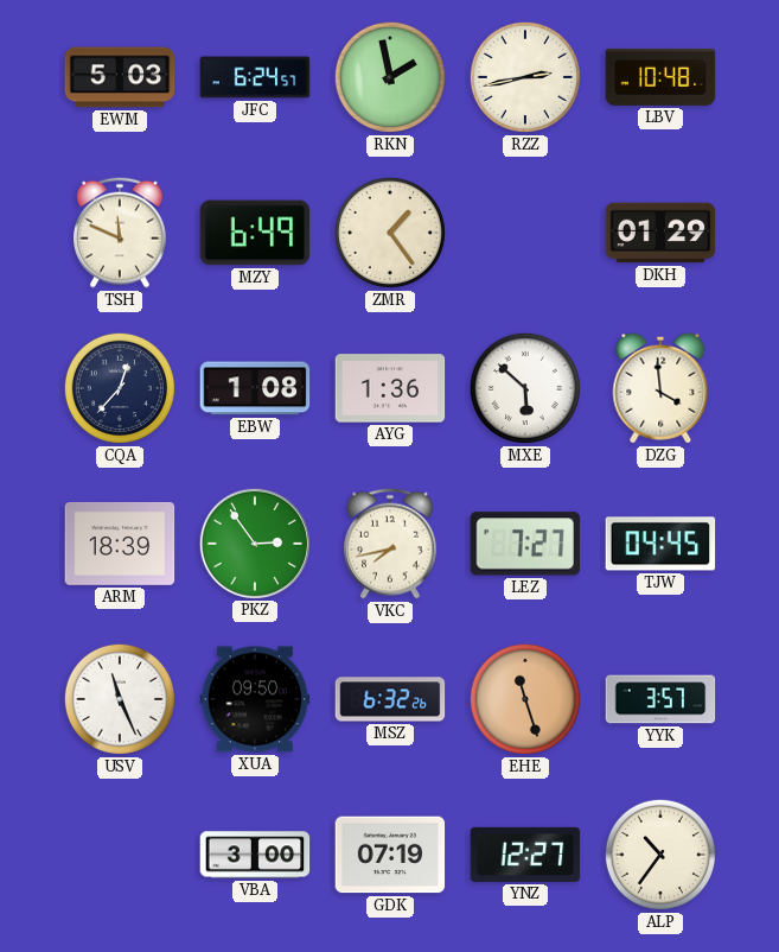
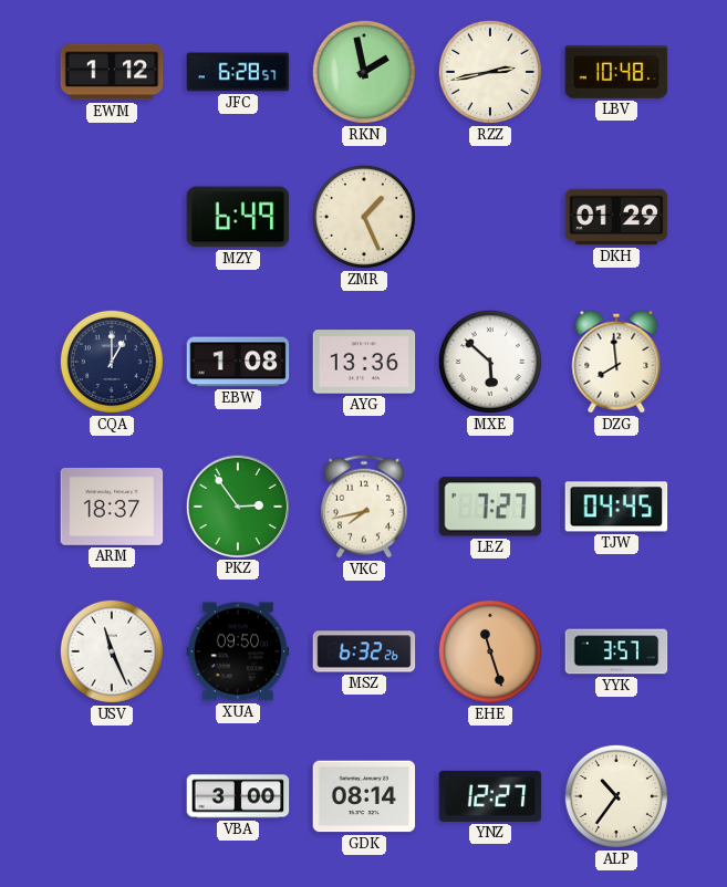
EWM: 5:03 -> 1:12 (112, 72)
JFC: 6:24 -> 6:28 (238, 72)
TSH: 11:49 -> none (121, 233)
ZMR: 1:24 -> 1:26 (364, 217)
CQA: 12:37 -> 1:00 (112, 362)
AYG: 1:36 -> 13:36 (364, 362)
DZG: 3:59 -> 7:59 (616, 362)
ARM: 18:39 -> 18:37 (112, 507)
GDK: 07:19 -> 08:14 (364, 796)
